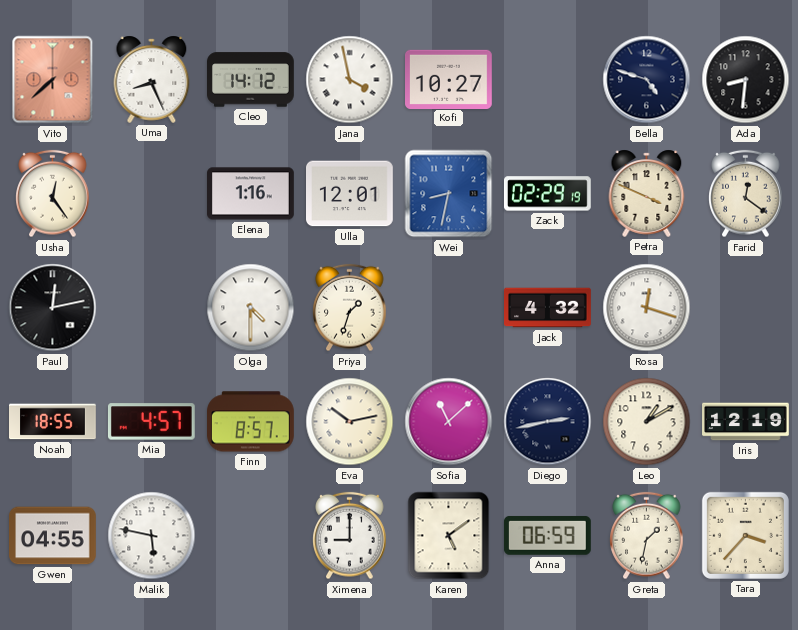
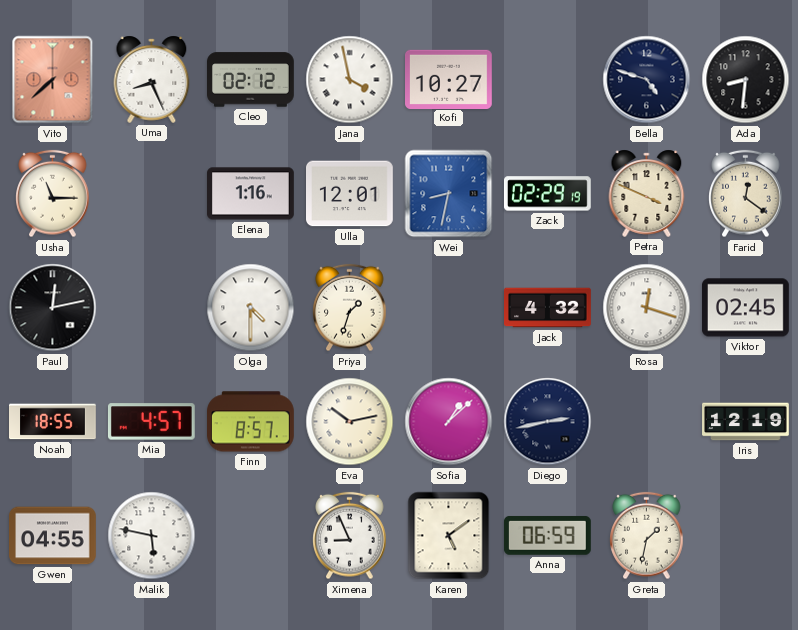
Cleo: 14:12 -> 02:12 (251, 80)
Usha: 12:24 -> 11:15 (53, 194)
Viktor: none -> 02:45 (746, 308)
Sofia: 11:08 -> 1:08 (449, 422)
Leo: 1:10 -> none (647, 422)
Ximena: 9:00 -> 8:56 (350, 536)
Tara: 3:37 -> none (745, 535)
